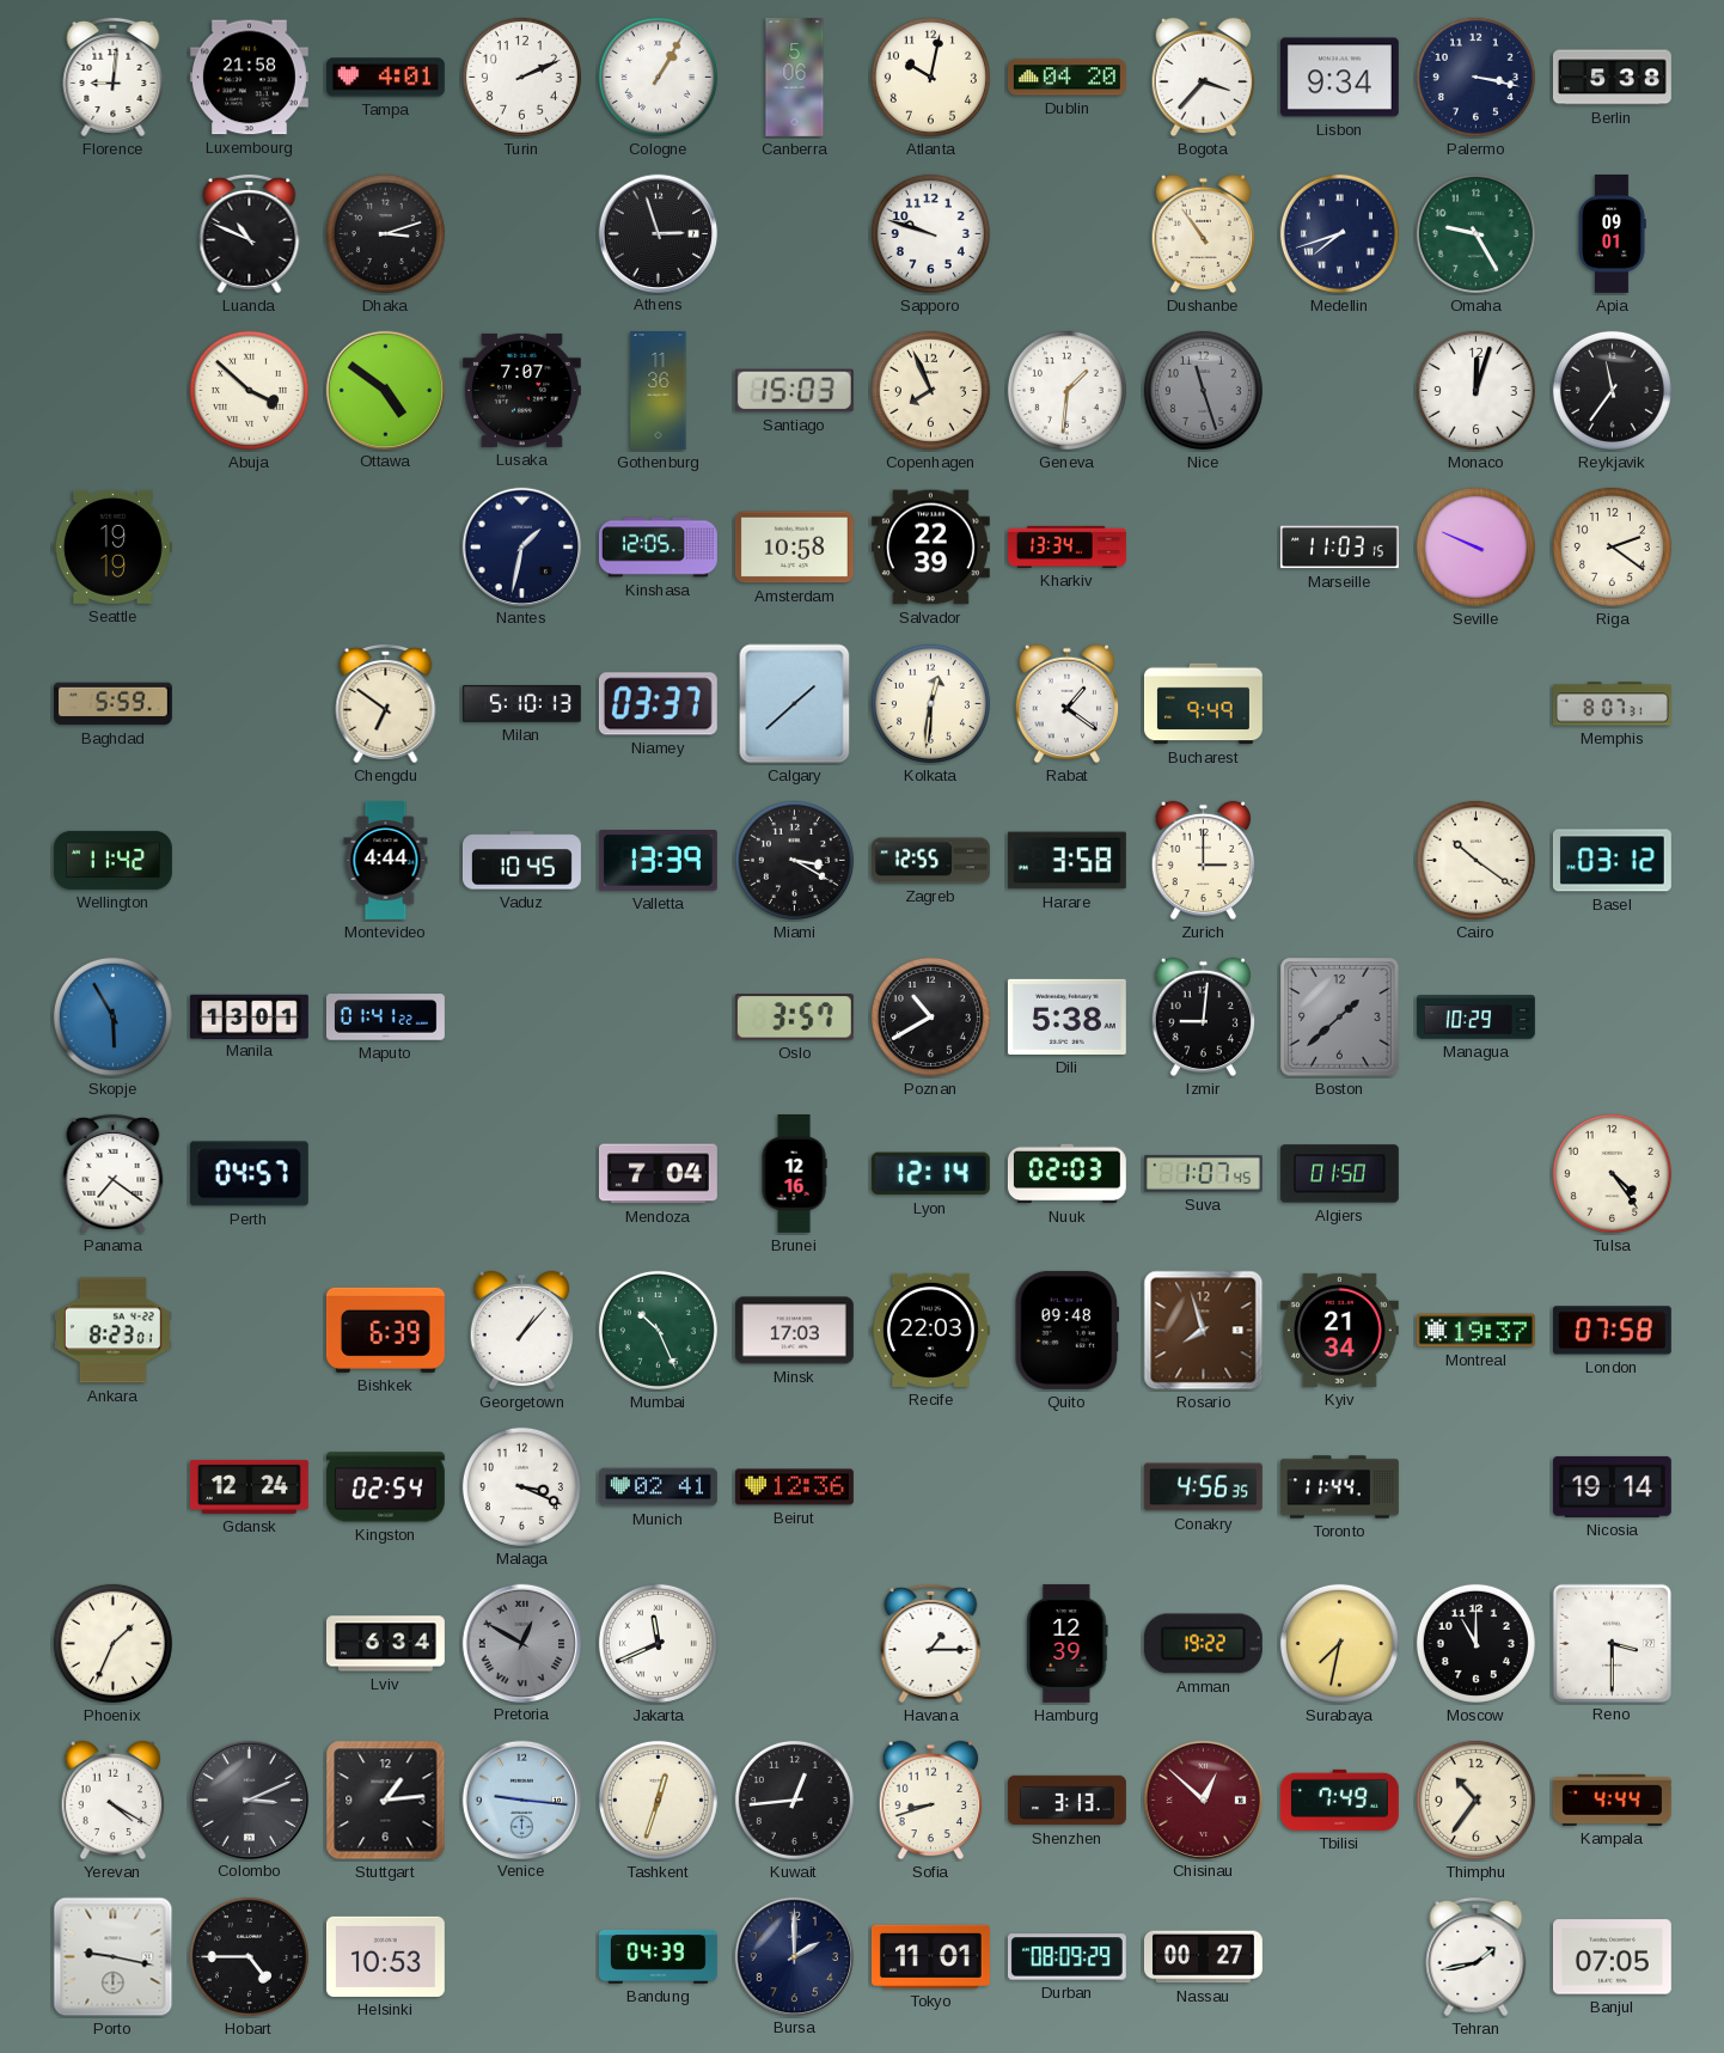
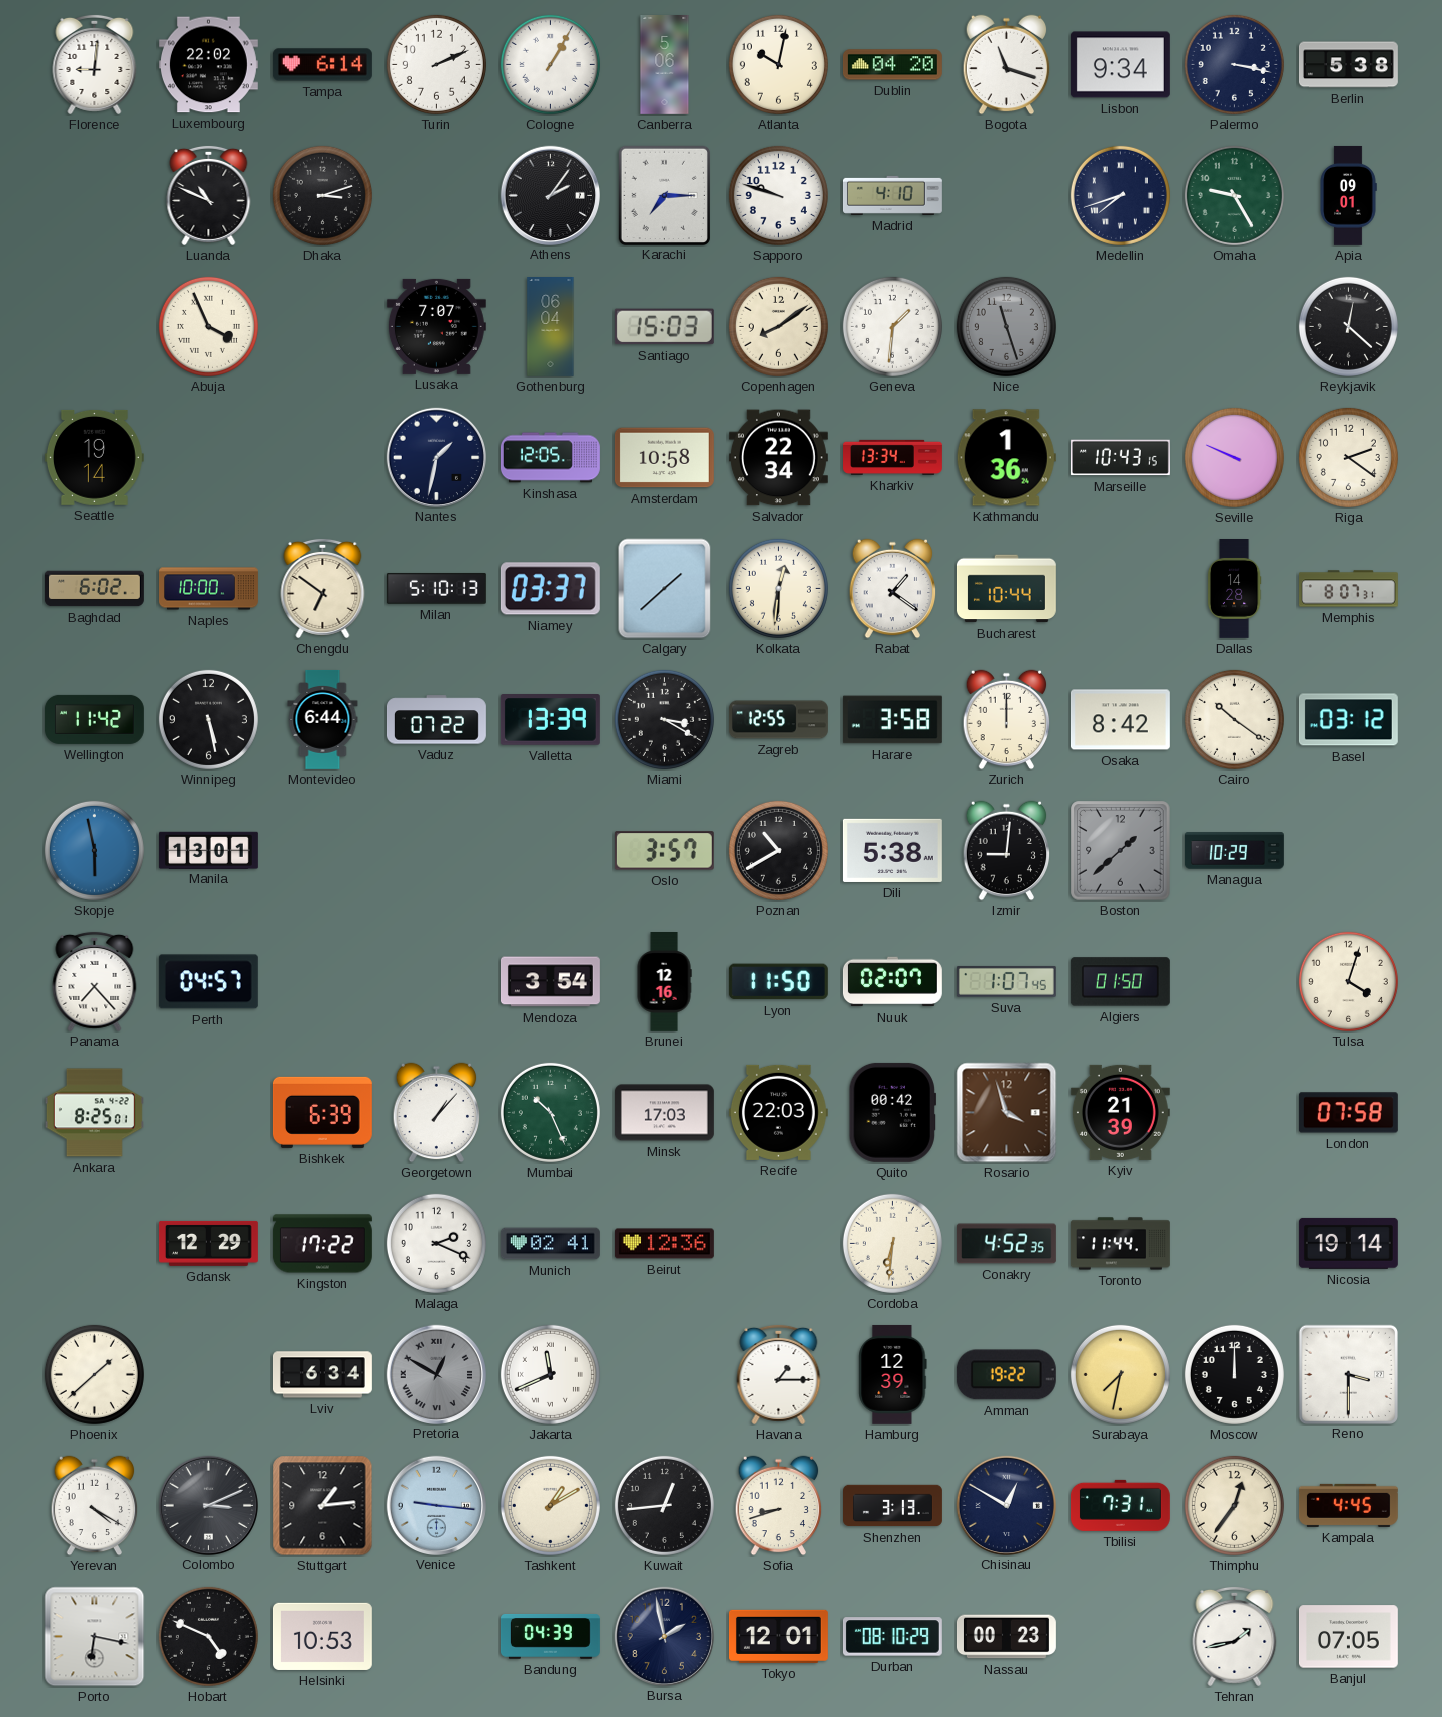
Luxembourg: 21:58 -> 22:02 (208, 65)
Tampa: 4:01 -> 6:14 (322, 65)
Bogota: 3:37 -> 11:18 (1007, 65)
Athens: 2:57 -> 2:06 (550, 195)
Karachi: none -> 7:15 (664, 195)
Madrid: none -> 4:10 (892, 195)
Dushanbe: 10:54 -> none (1204, 234)
Abuja: 3:52 -> 3:56 (208, 326)
Ottawa: 4:51 -> none (385, 390)
Gothenburg: 11:36 -> 06:04 (551, 327)
Copenhagen: 7:56 -> 8:09 (778, 326)
Monaco: 12:03 -> none (1475, 390)
Reykjavik: 11:36 -> 12:22 (1348, 326)
Seattle: 19:19 -> 19:14 (94, 457)
Salvador: 22:39 -> 22:34 (778, 458)
Kathmandu: none -> 1:36 (1006, 458)
Marseille: 11:03 -> 10:43 (1120, 458)
Baghdad: 5:59 -> 6:02 (95, 589)
Naples: none -> 10:00 (209, 589)
Bucharest: 9:49 -> 10:44 (1006, 589)
Dallas: none -> 14:28 (1234, 589)
Winnipeg: none -> 5:28 (208, 719)
Montevideo: 4:44 -> 6:44 (323, 719)
Vaduz: 10:45 -> 07:22 (436, 720)
Zurich: 3:00 -> 12:00 (1007, 720)
Osaka: none -> 8:42 (1120, 720)
Skopje: 5:55 -> 5:58 (94, 850)
Maputo: 01:41 -> none (385, 1018)
Panama: 7:21 -> 7:23 (95, 981)
Mendoza: 7:04 -> 3:54 (551, 982)
Lyon: 12:14 -> 11:50 (778, 982)
Nuuk: 02:03 -> 02:07 (892, 982)
Tulsa: 4:24 -> 4:03 (1348, 981)
Ankara: 8:23 -> 8:25 (94, 1113)
Quito: 09:48 -> 00:42 (892, 1112)
Rosario: 7:57 -> 3:57 (1007, 1113)
Kyiv: 21:34 -> 21:39 (1120, 1112)
Montreal: 19:37 -> none (1475, 1331)
Gdansk: 12:24 -> 12:29 (208, 1243)
Kingston: 02:54 -> 17:22 (322, 1244)
Malaga: 3:19 -> 2:19 (436, 1243)
Cordoba: none -> 6:31 (892, 1243)
Conakry: 4:56 -> 4:52 (1006, 1244)
Phoenix: 1:34 -> 1:38 (94, 1374)
Moscow: 11:00 -> 12:00 (1234, 1374)
Tashkent: 12:33 -> 1:10 (550, 1505)
Chisinau: 12:52 -> 12:50 (1006, 1505)
Chisinau dial: burgundy -> navy (1006, 1505)
Tbilisi: 7:49 -> 7:31 (1120, 1505)
Thimphu: 10:36 -> 12:36 (1234, 1505)
Kampala: 4:44 -> 4:45 (1348, 1505)
Porto: 9:17 -> 6:17 (95, 1637)
Hobart: 4:45 -> 4:49 (208, 1636)
Bursa: 2:00 -> 1:58 (664, 1636)
Tokyo: 11:01 -> 12:01 (778, 1636)
Durban: 08:09 -> 08:10 (892, 1637)
Nassau: 00:27 -> 00:23 (1006, 1637)
